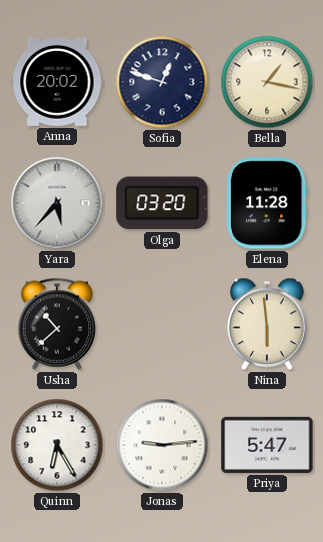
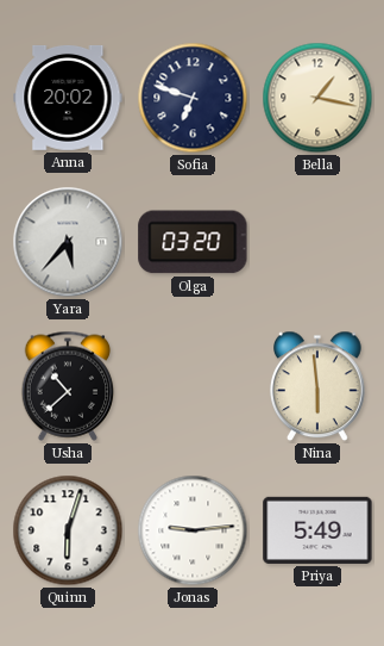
Sofia: 12:48 -> 6:48 (193, 98)
Elena: 11:28 -> none (267, 203)
Quinn: 6:25 -> 6:03 (68, 530)
Priya: 5:47 -> 5:49 (317, 530)
